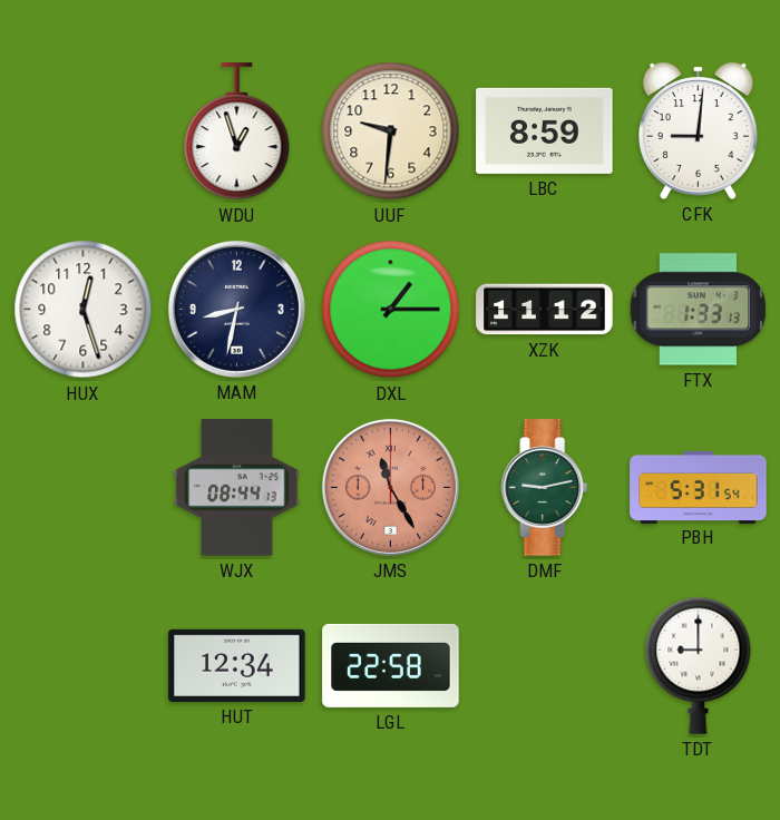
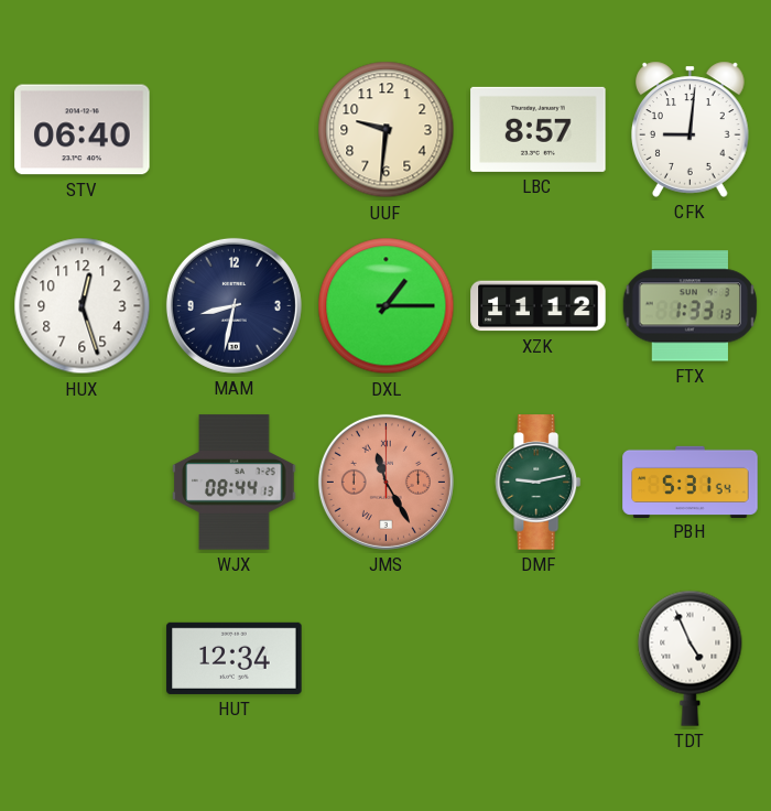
STV: none -> 06:40 (83, 130)
WDU: 12:57 -> none (237, 131)
LBC: 8:59 -> 8:57 (539, 129)
LGL: 22:58 -> none (391, 665)
TDT: 9:00 -> 4:56 (691, 658)
